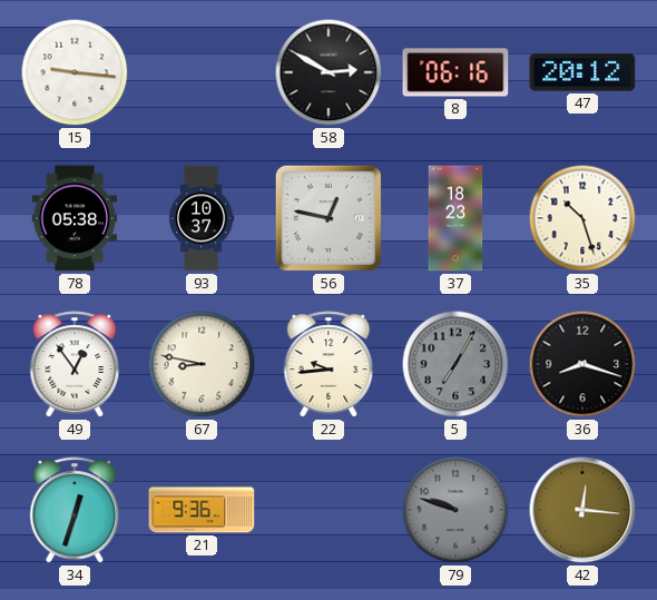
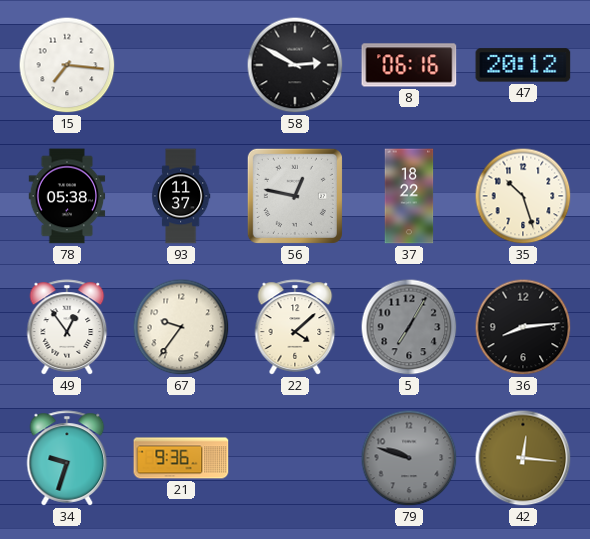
15: 9:16 -> 7:16 (67, 65)
93: 10:37 -> 11:37 (181, 196)
37: 18:23 -> 18:22 (409, 196)
67: 8:47 -> 9:36 (181, 327)
22: 9:44 -> 4:08 (295, 327)
36: 8:18 -> 8:14 (523, 327)
34: 12:33 -> 9:33 (67, 458)
